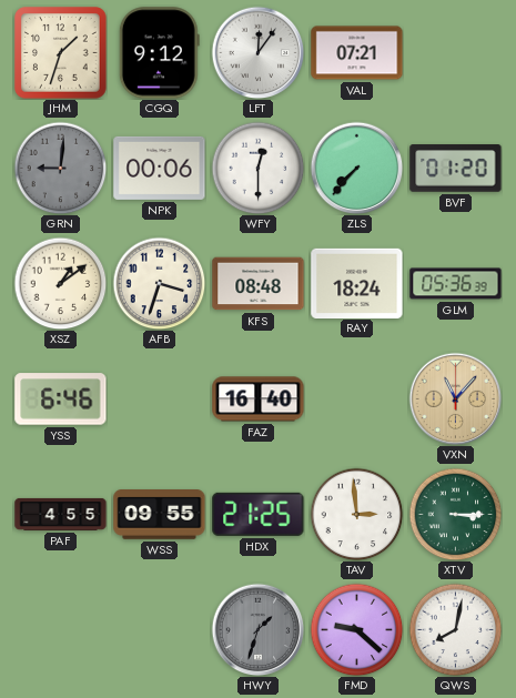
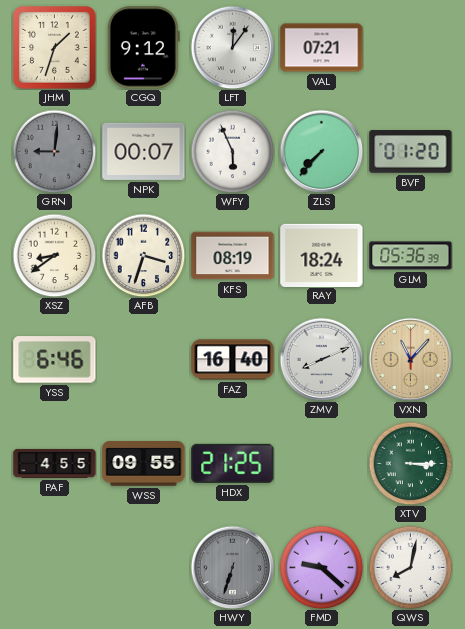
NPK: 00:06 -> 00:07 (144, 151)
WFY: 12:30 -> 5:56 (232, 151)
XSZ: 1:09 -> 8:39 (54, 255)
KFS: 08:48 -> 08:19 (233, 256)
ZMV: none -> 8:11 (321, 359)
TAV: 2:59 -> none (356, 514)
HWY: 1:33 -> 6:33 (232, 567)
